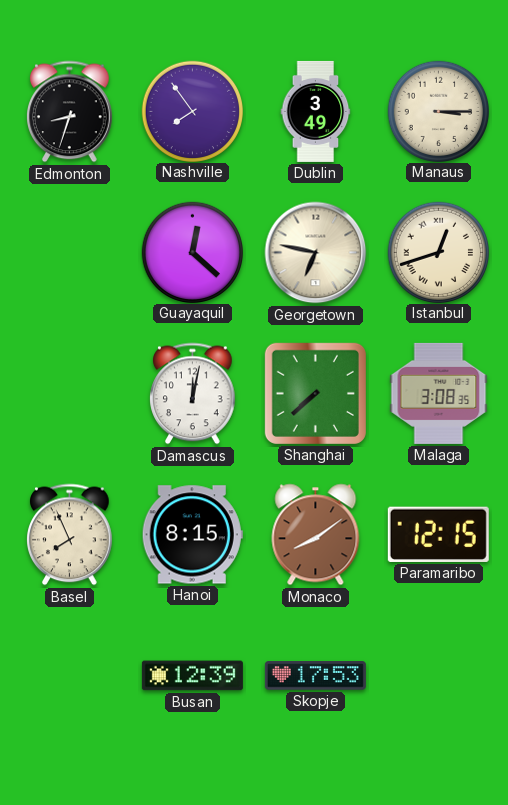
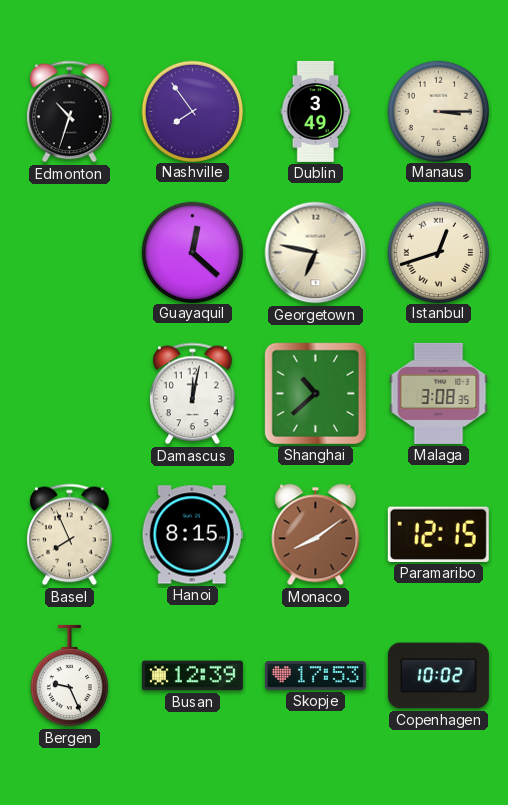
Edmonton: 8:33 -> 10:33 (70, 112)
Shanghai: 7:38 -> 10:38 (315, 393)
Bergen: none -> 9:26 (69, 676)
Copenhagen: none -> 10:02 (438, 676)
